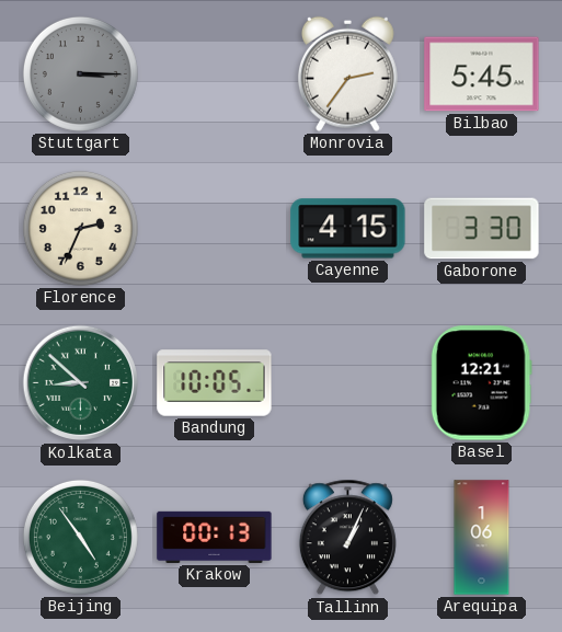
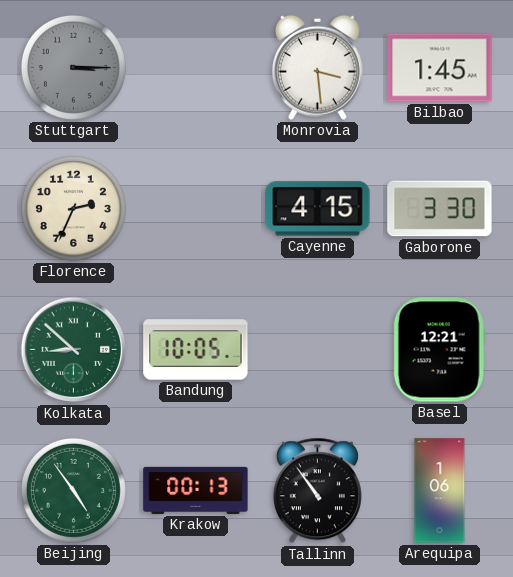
Monrovia: 2:36 -> 3:29 (317, 67)
Bilbao: 5:45 -> 1:45 (440, 68)
Tallinn: 1:04 -> 10:54 (317, 491)
